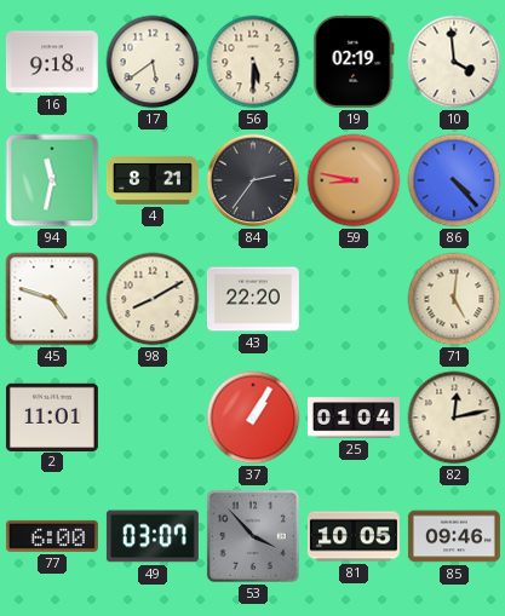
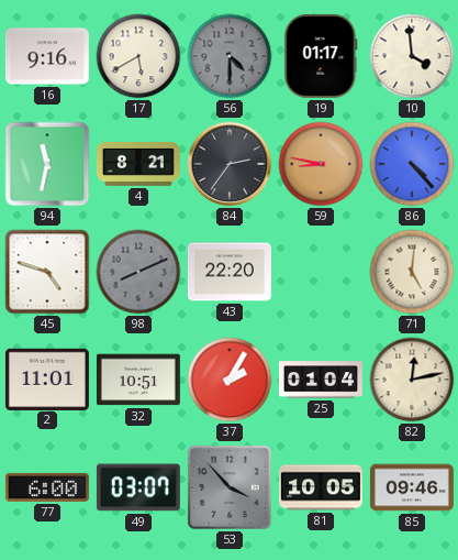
16: 9:18 -> 9:16 (47, 56)
17: 5:39 -> 5:40 (138, 56)
56: 5:30 -> 4:30 (230, 56)
56 dial: cream -> grey (230, 56)
19: 02:19 -> 01:17 (321, 56)
98: 8:10 -> 8:11 (138, 272)
98 dial: cream -> grey (138, 272)
32: none -> 10:51 (138, 380)
37: 1:05 -> 2:05 (230, 380)
